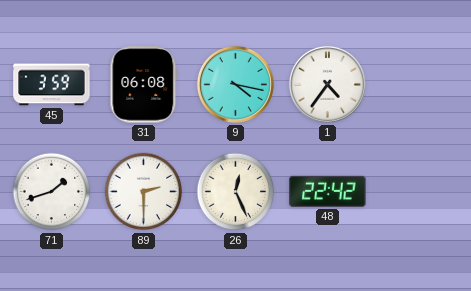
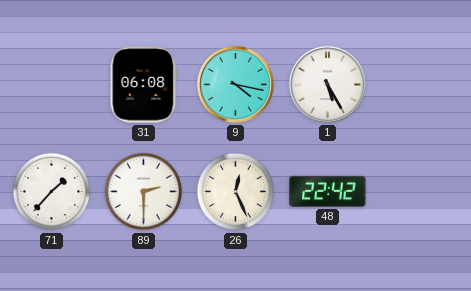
45: 3:59 -> none (52, 85)
1: 4:36 -> 5:25 (327, 84)
71: 1:42 -> 1:37 (52, 192)
